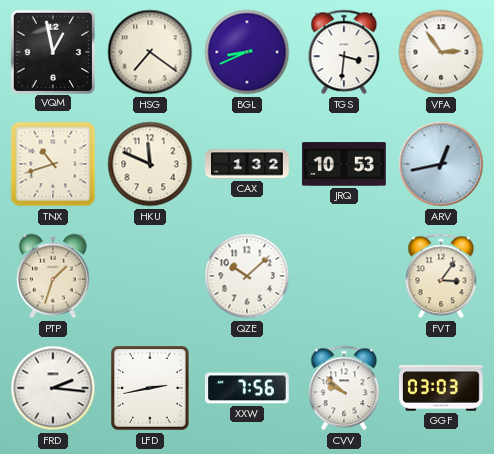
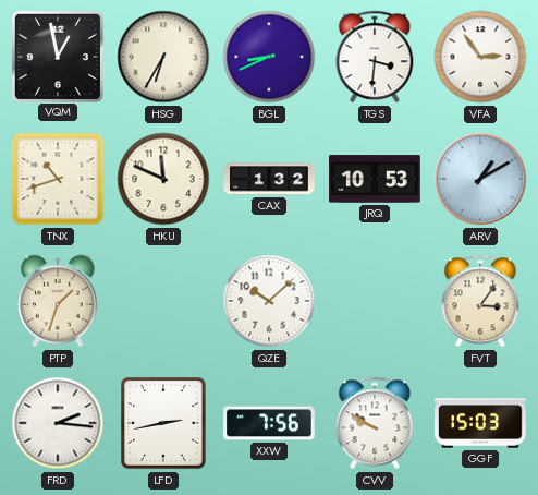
HSG: 7:21 -> 6:35 (163, 57)
ARV: 12:43 -> 1:10 (480, 179)
CVV: 9:52 -> 9:50 (375, 423)
GGF: 03:03 -> 15:03 (481, 423)
